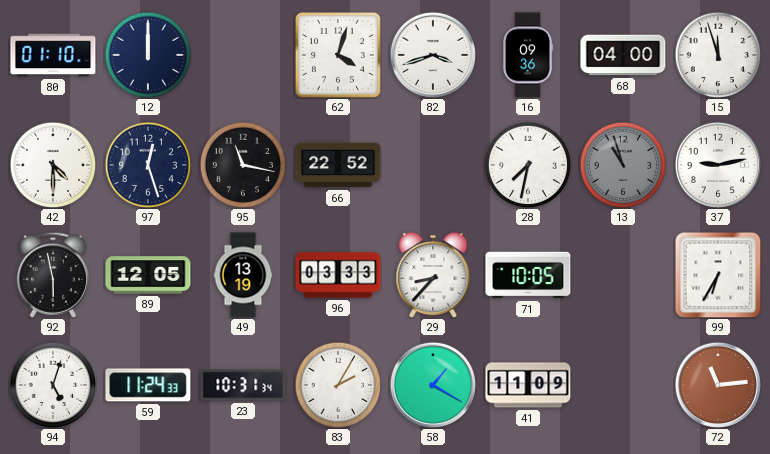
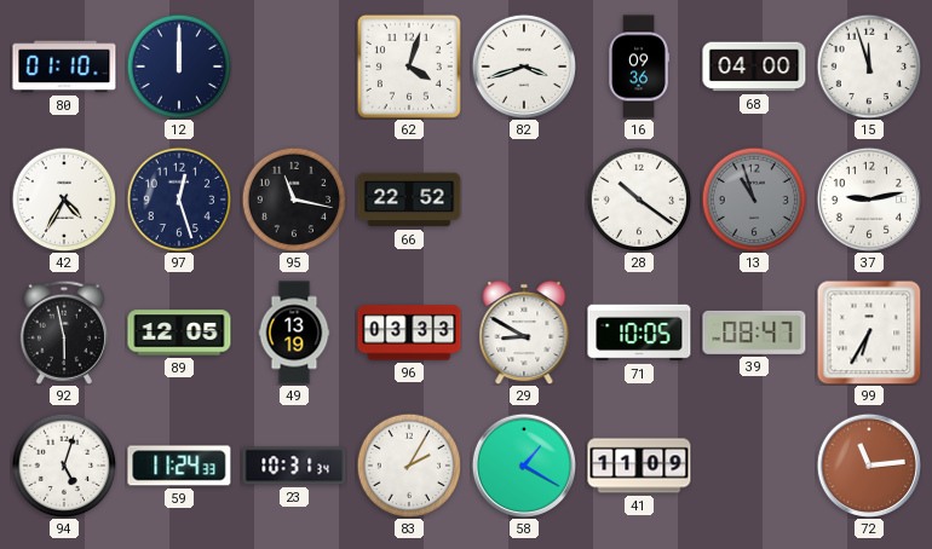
42: 4:30 -> 4:35 (64, 200)
28: 7:32 -> 10:21 (639, 200)
29: 8:37 -> 8:50 (524, 333)
39: none -> 08:47 (754, 333)
